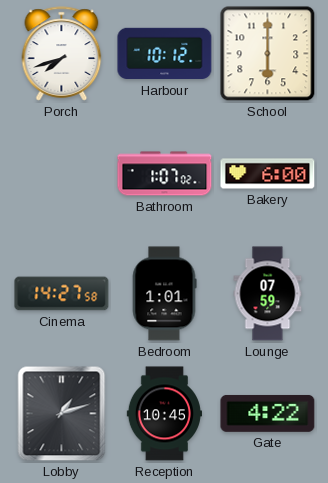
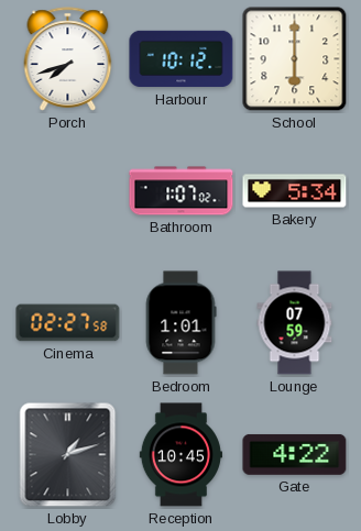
Bakery: 6:00 -> 5:34 (295, 191)
Cinema: 14:27 -> 02:27 (68, 323)
